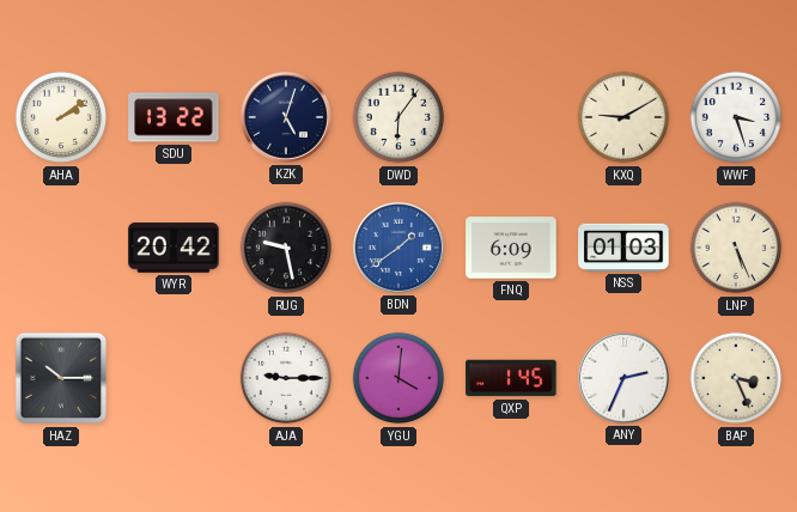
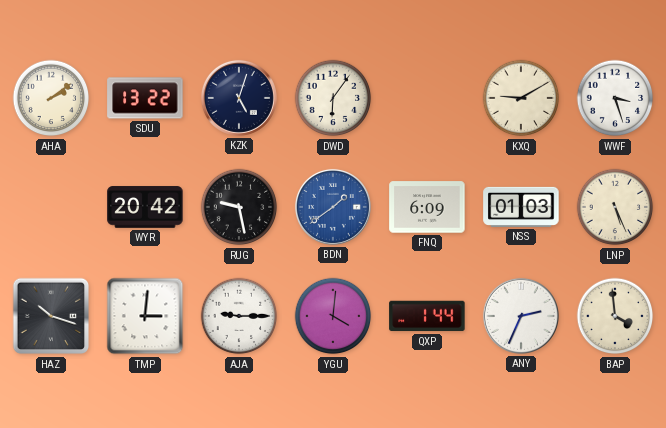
HAZ: 10:15 -> 10:18 (51, 316)
TMP: none -> 3:01 (145, 316)
QXP: 1:45 -> 1:44 (427, 316)
BAP: 3:26 -> 3:59 (615, 316)
